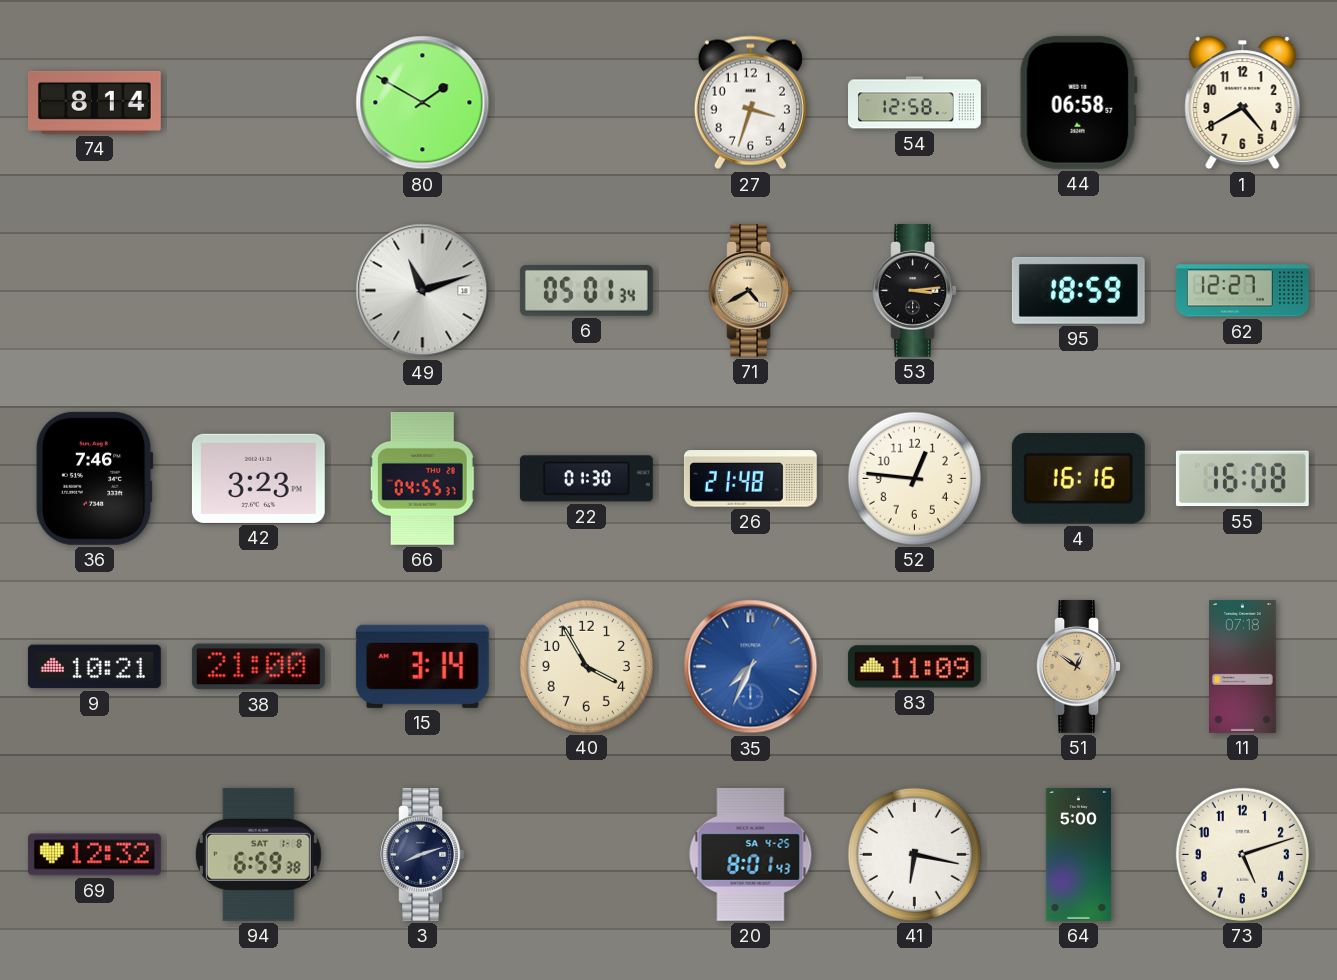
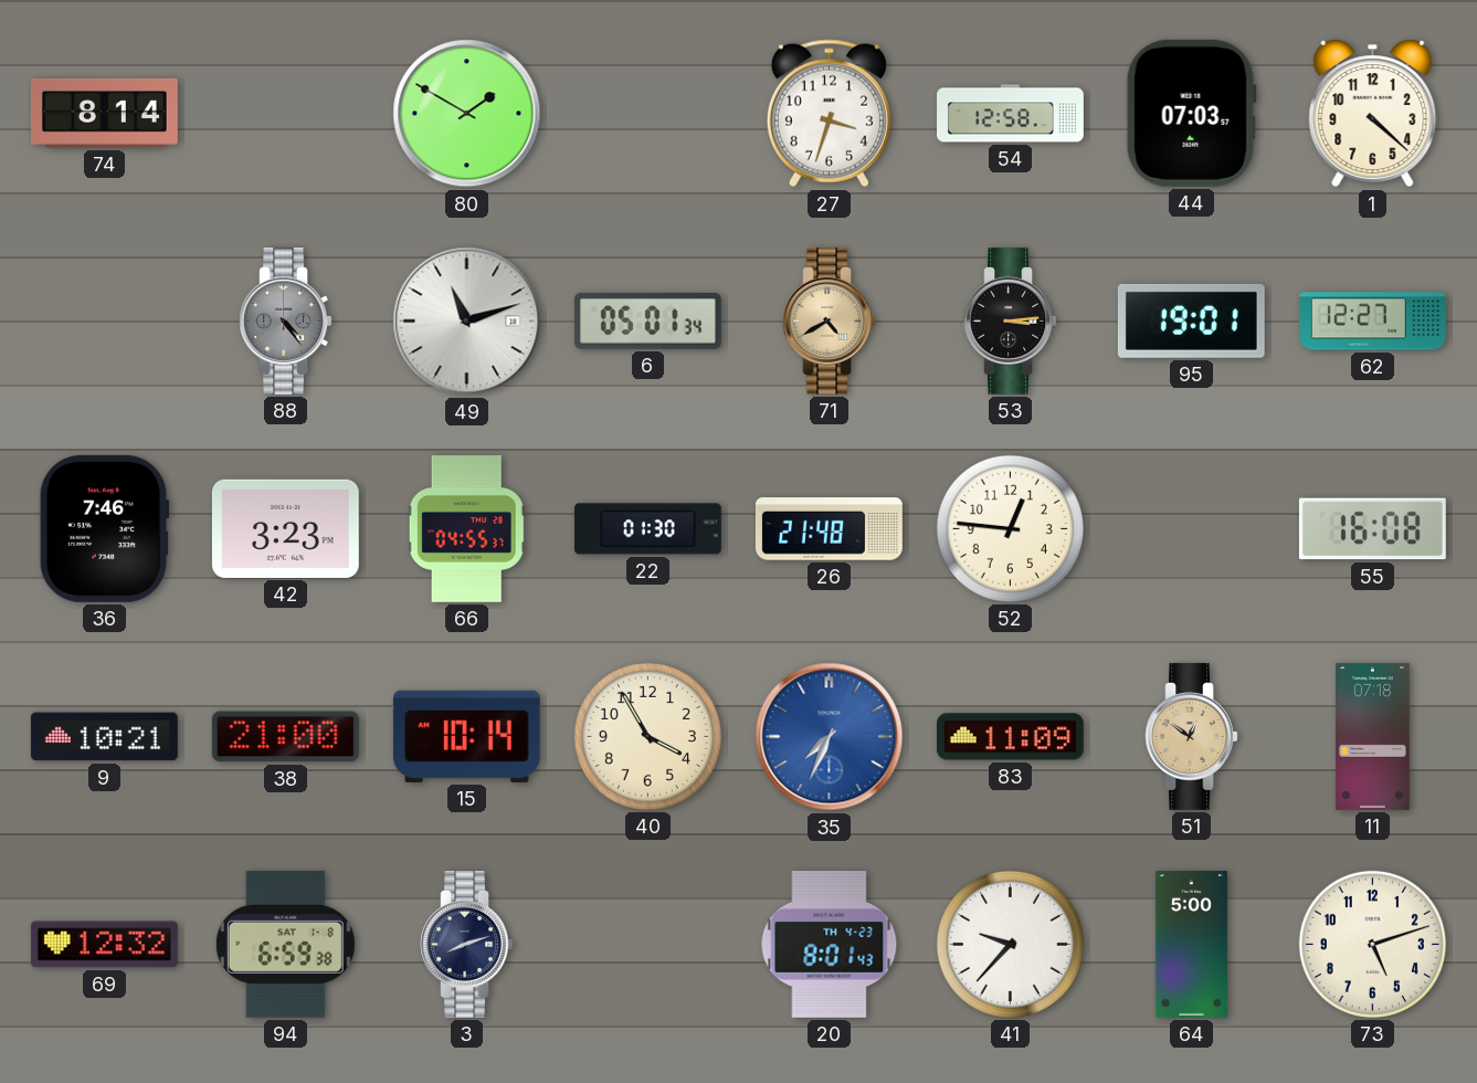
44: 06:58 -> 07:03 (1191, 113)
1: 4:40 -> 4:22 (1373, 114)
88: none -> 4:24 (285, 320)
95: 18:59 -> 19:01 (1191, 320)
4: 16:16 -> none (1078, 479)
15: 3:14 -> 10:14 (466, 736)
20 date: SA 4-25 -> TH 4-23 (830, 944)
41: 6:17 -> 9:37 (1010, 944)
